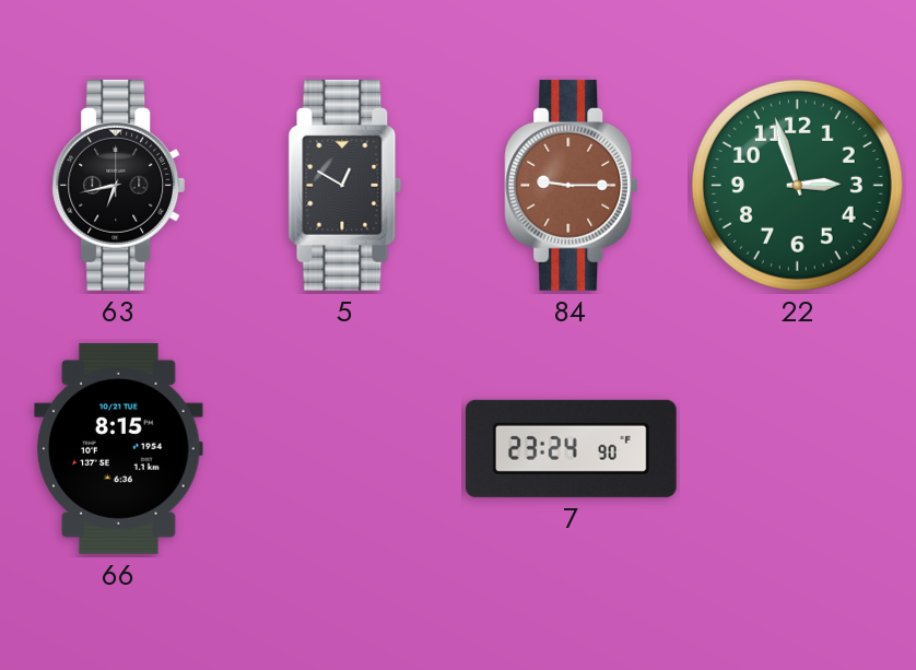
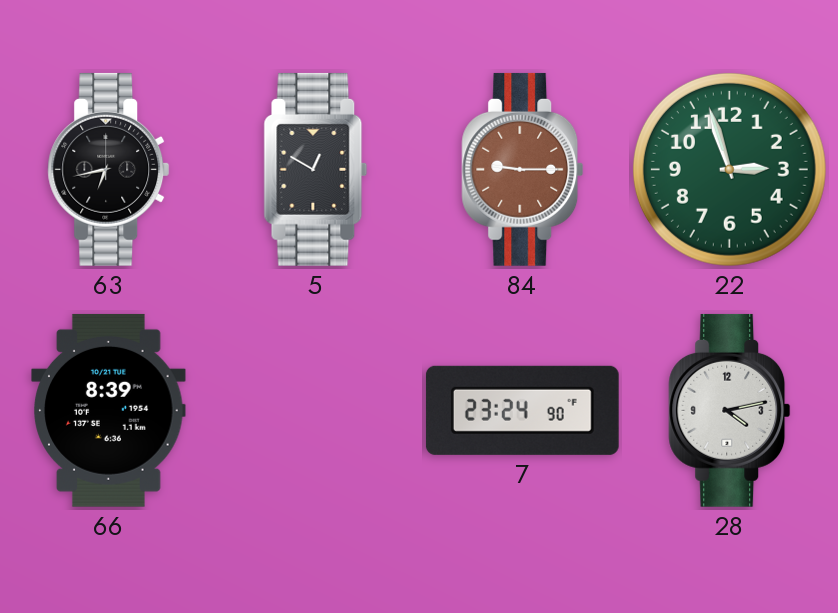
66: 8:15 -> 8:39 (109, 410)
28: none -> 4:13 (730, 410)
